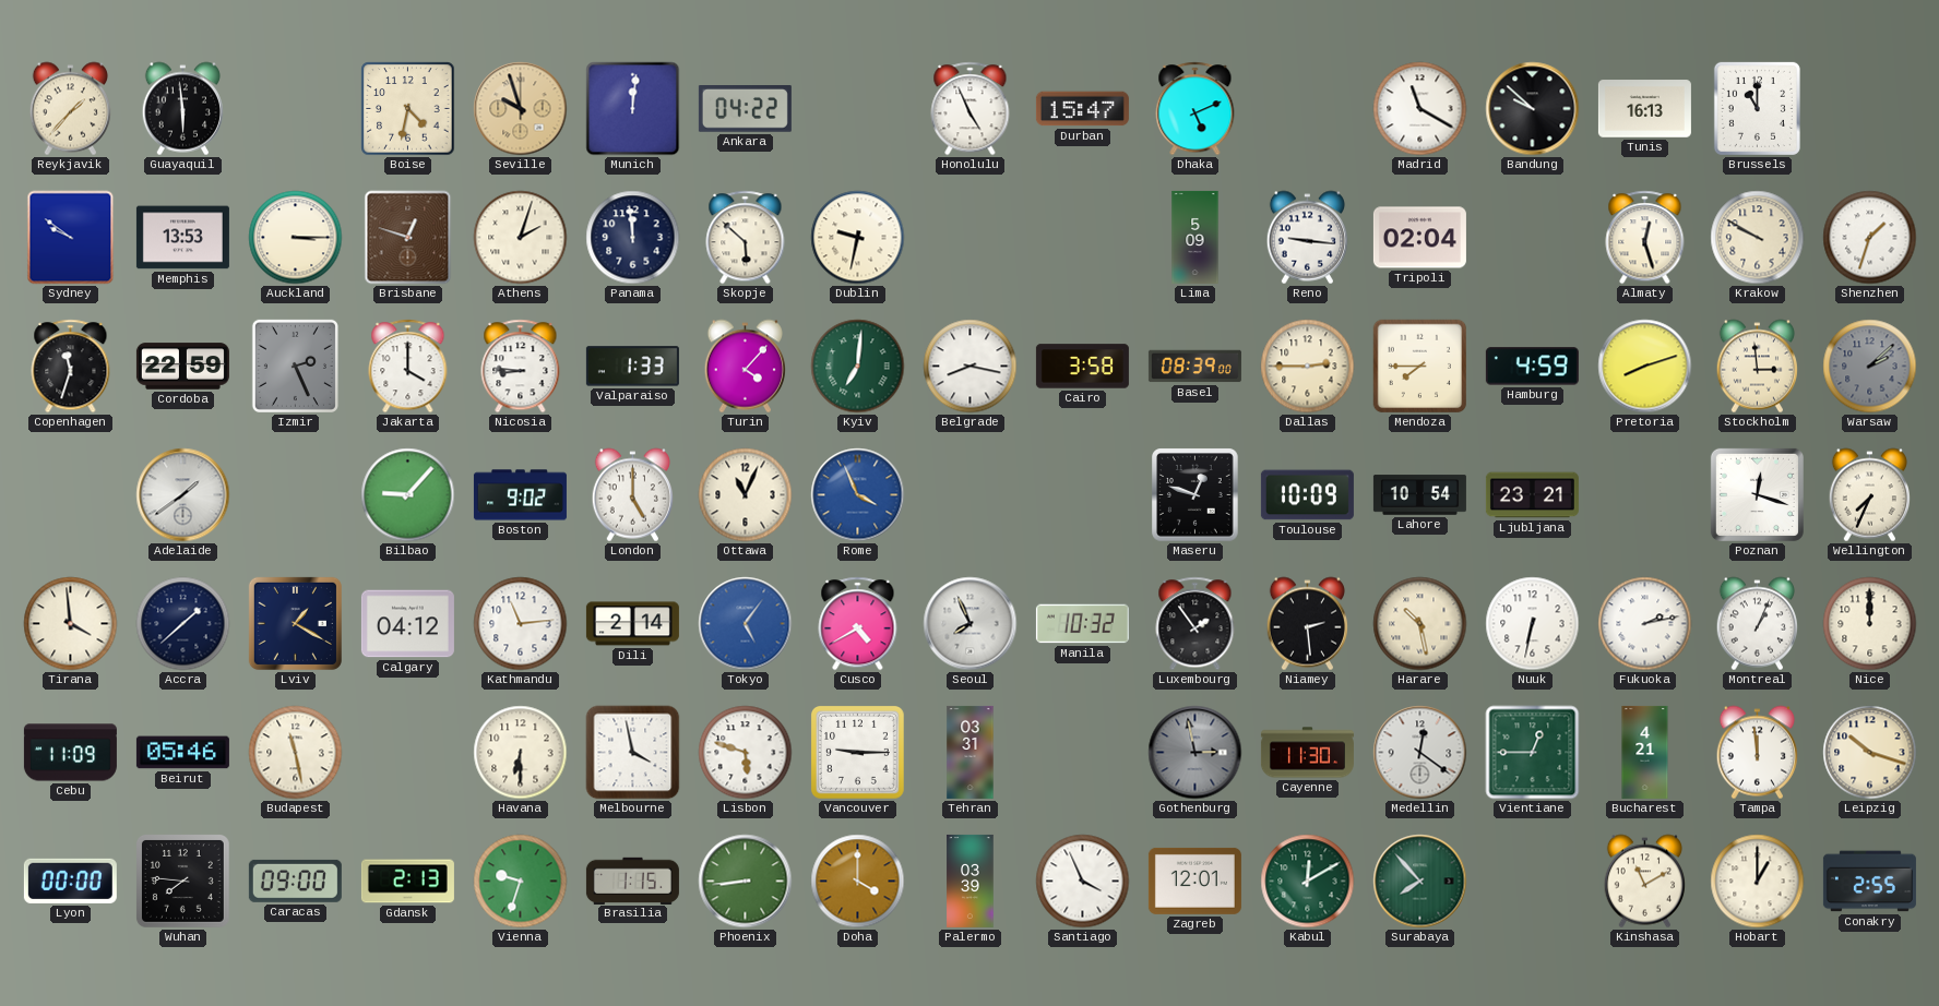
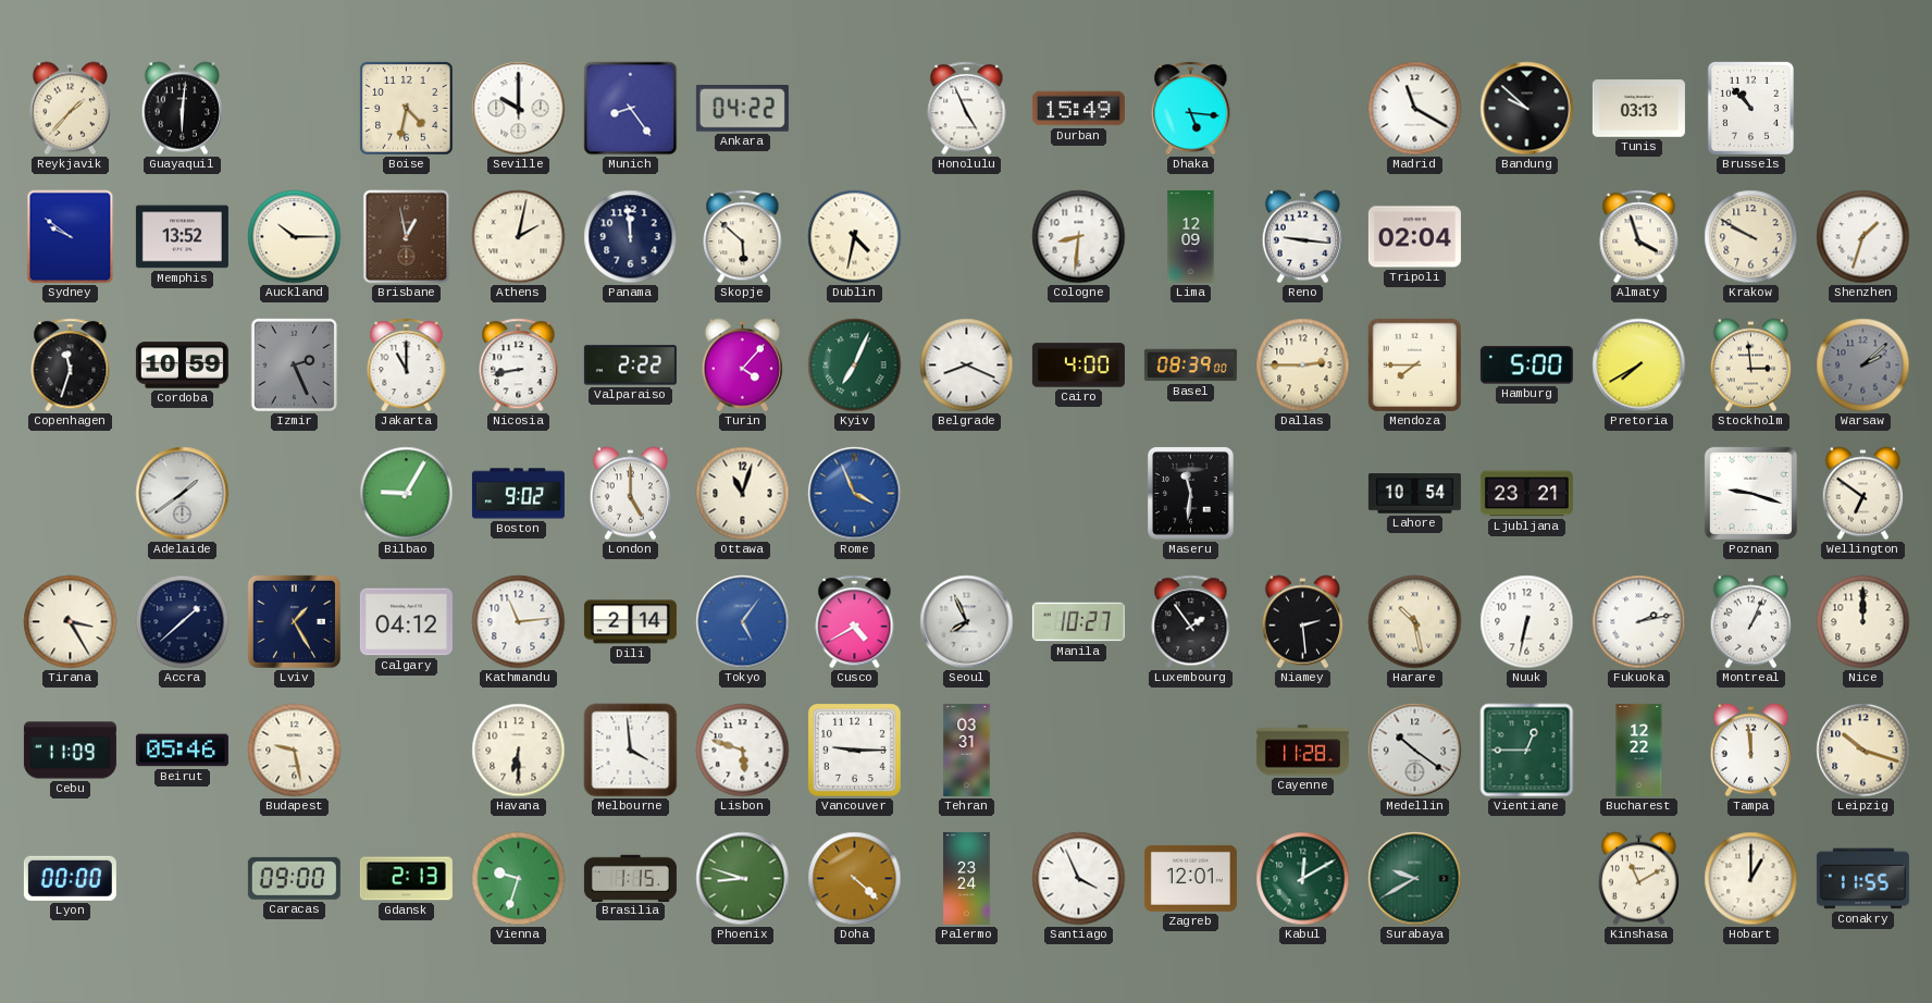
Guayaquil: 5:59 -> 6:01 (182, 109)
Seville: 9:57 -> 10:00 (519, 109)
Seville dial: champagne -> white (519, 109)
Munich: 12:01 -> 8:24 (631, 109)
Durban: 15:47 -> 15:49 (1078, 109)
Dhaka: 5:11 -> 5:16 (1191, 109)
Tunis: 16:13 -> 03:13 (1638, 109)
Brussels: 11:00 -> 10:53 (1750, 108)
Memphis: 13:53 -> 13:52 (182, 237)
Auckland: 3:15 -> 10:15 (295, 237)
Brisbane: 12:48 -> 12:58 (407, 237)
Athens: 2:03 -> 2:02 (519, 237)
Dublin: 9:32 -> 4:32 (855, 237)
Cologne: none -> 8:31 (1079, 237)
Lima: 5:09 -> 12:09 (1191, 236)
Almaty: 12:27 -> 3:57 (1639, 237)
Cordoba: 22:59 -> 10:59 (182, 366)
Jakarta: 4:00 -> 11:00 (407, 366)
Nicosia: 8:46 -> 8:43 (519, 366)
Valparaiso: 1:33 -> 2:22 (630, 366)
Kyiv: 7:01 -> 7:04 (855, 366)
Belgrade: 8:17 -> 8:19 (967, 366)
Cairo: 3:58 -> 4:00 (1078, 366)
Hamburg: 4:59 -> 5:00 (1526, 366)
Pretoria: 8:12 -> 7:40 (1639, 366)
Bilbao: 9:07 -> 9:05 (407, 494)
Ottawa: 11:04 -> 11:03 (743, 494)
Maseru: 12:48 -> 11:31 (1191, 494)
Toulouse: 10:09 -> none (1307, 495)
Poznan: 12:18 -> 9:18 (1750, 493)
Wellington: 7:34 -> 6:51 (1862, 494)
Tirana: 3:59 -> 3:25 (71, 622)
Lviv: 1:20 -> 1:25 (294, 621)
Manila: 10:32 -> 10:27 (1078, 622)
Budapest: 11:28 -> 9:28 (295, 751)
Melbourne: 3:58 -> 3:59 (631, 751)
Gothenburg: 2:58 -> none (1195, 753)
Cayenne: 11:30 -> 11:28 (1302, 751)
Medellin: 12:21 -> 10:21 (1415, 751)
Bucharest: 4:21 -> 12:22 (1639, 750)
Wuhan: 7:46 -> none (183, 882)
Phoenix: 8:44 -> 8:48 (743, 879)
Doha: 4:00 -> 4:22 (855, 879)
Palermo: 03:39 -> 23:24 (967, 878)
Surabaya: 7:53 -> 9:40 (1415, 879)
Conakry: 2:55 -> 11:55 (1862, 879)
